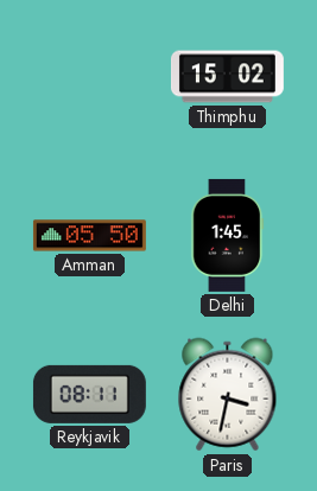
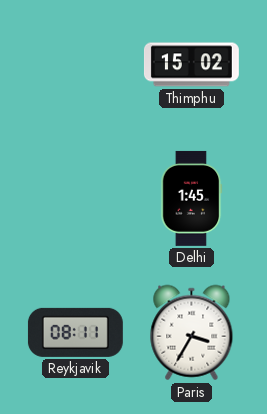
Amman: 05:50 -> none (89, 236)
Paris: 3:32 -> 3:35 (192, 333)
